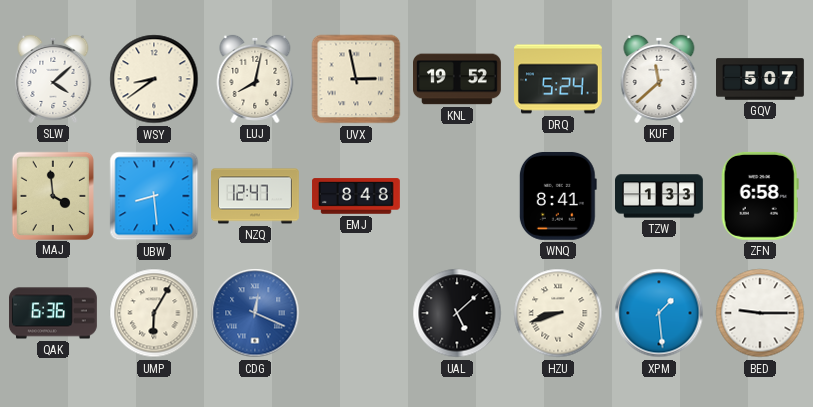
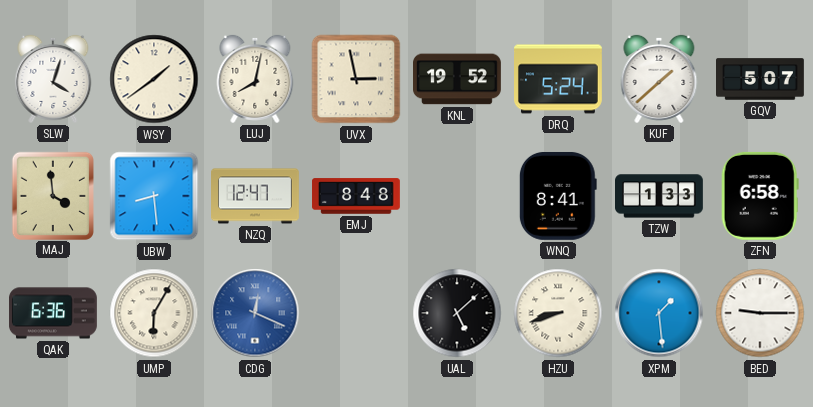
SLW: 4:08 -> 4:03 (53, 79)
WSY: 8:39 -> 1:39 (154, 79)
KUF: 11:38 -> 1:38 (659, 79)
